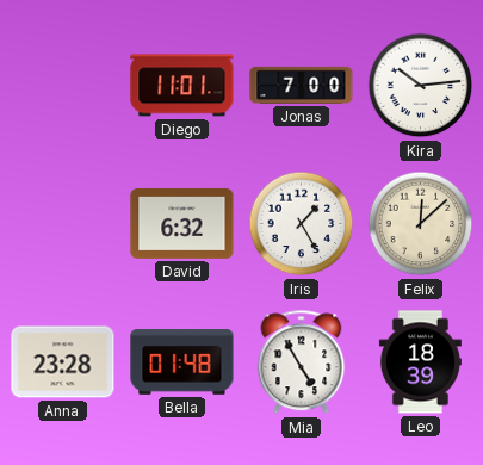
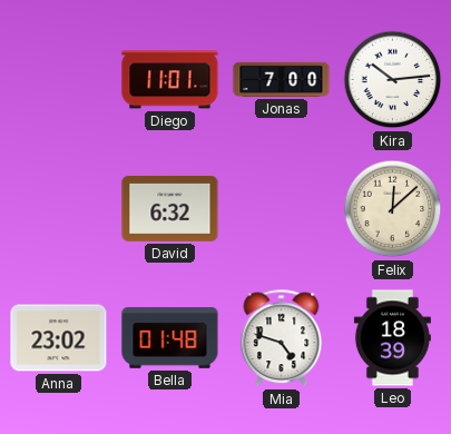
Iris: 1:25 -> none (302, 224)
Anna: 23:28 -> 23:02 (59, 338)
Mia: 4:55 -> 4:48 (282, 338)
